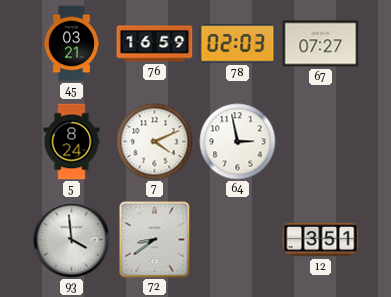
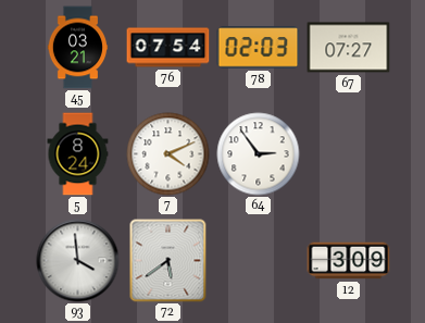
76: 16:59 -> 07:54 (168, 48)
64: 2:58 -> 2:54 (259, 154)
72: 8:39 -> 5:39 (168, 261)
12: 3:51 -> 3:09 (349, 261)
